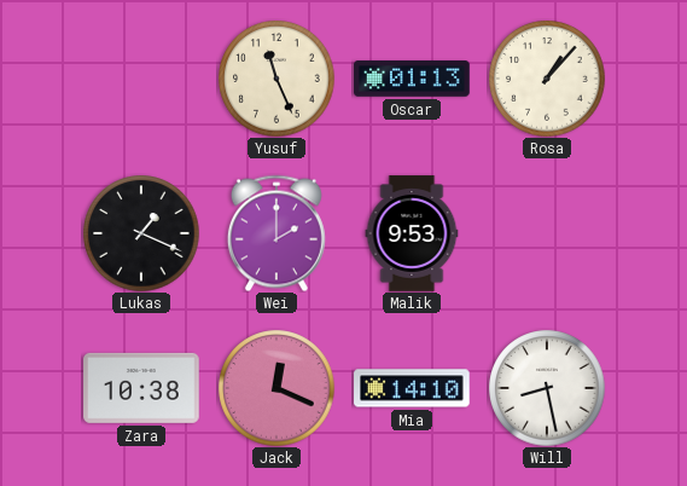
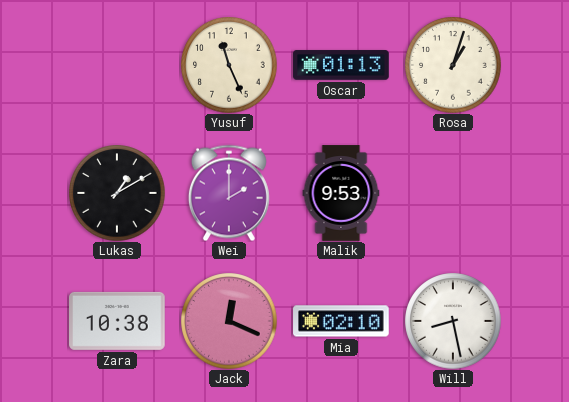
Rosa: 1:07 -> 1:03 (453, 65)
Lukas: 1:19 -> 1:10 (117, 193)
Mia: 14:10 -> 02:10 (341, 321)
